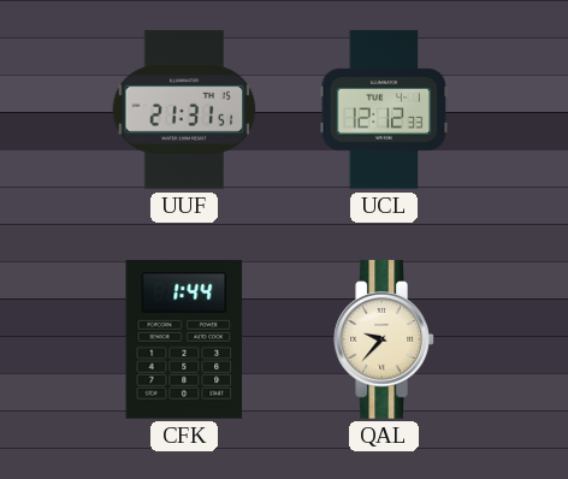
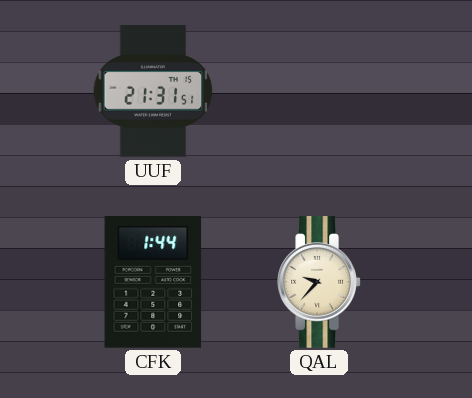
UCL: 12:12 -> none (384, 110)
